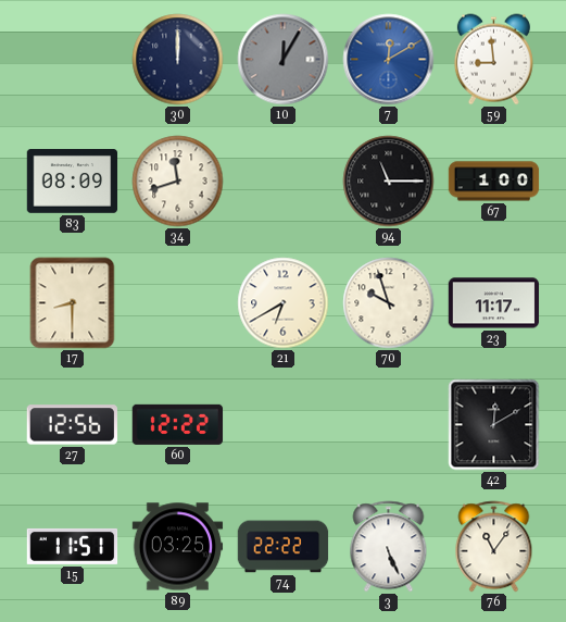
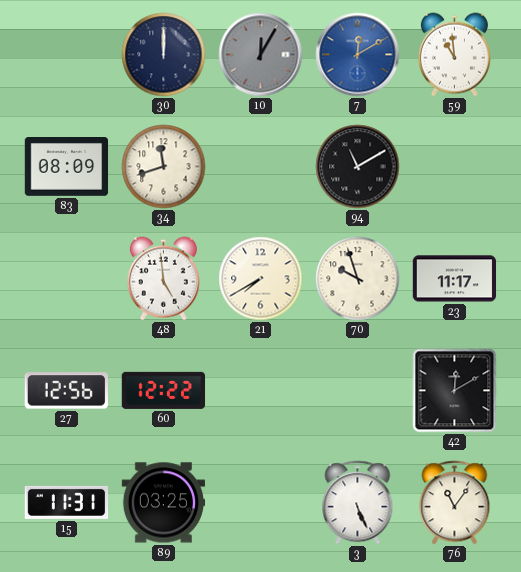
59: 8:59 -> 10:59 (454, 55)
94: 11:15 -> 11:10 (358, 167)
67: 1:00 -> none (494, 182)
17: 8:30 -> none (73, 303)
48: none -> 4:59 (163, 279)
21: 6:40 -> 7:40 (261, 279)
15: 11:51 -> 11:31 (67, 502)
74: 22:22 -> none (284, 547)
